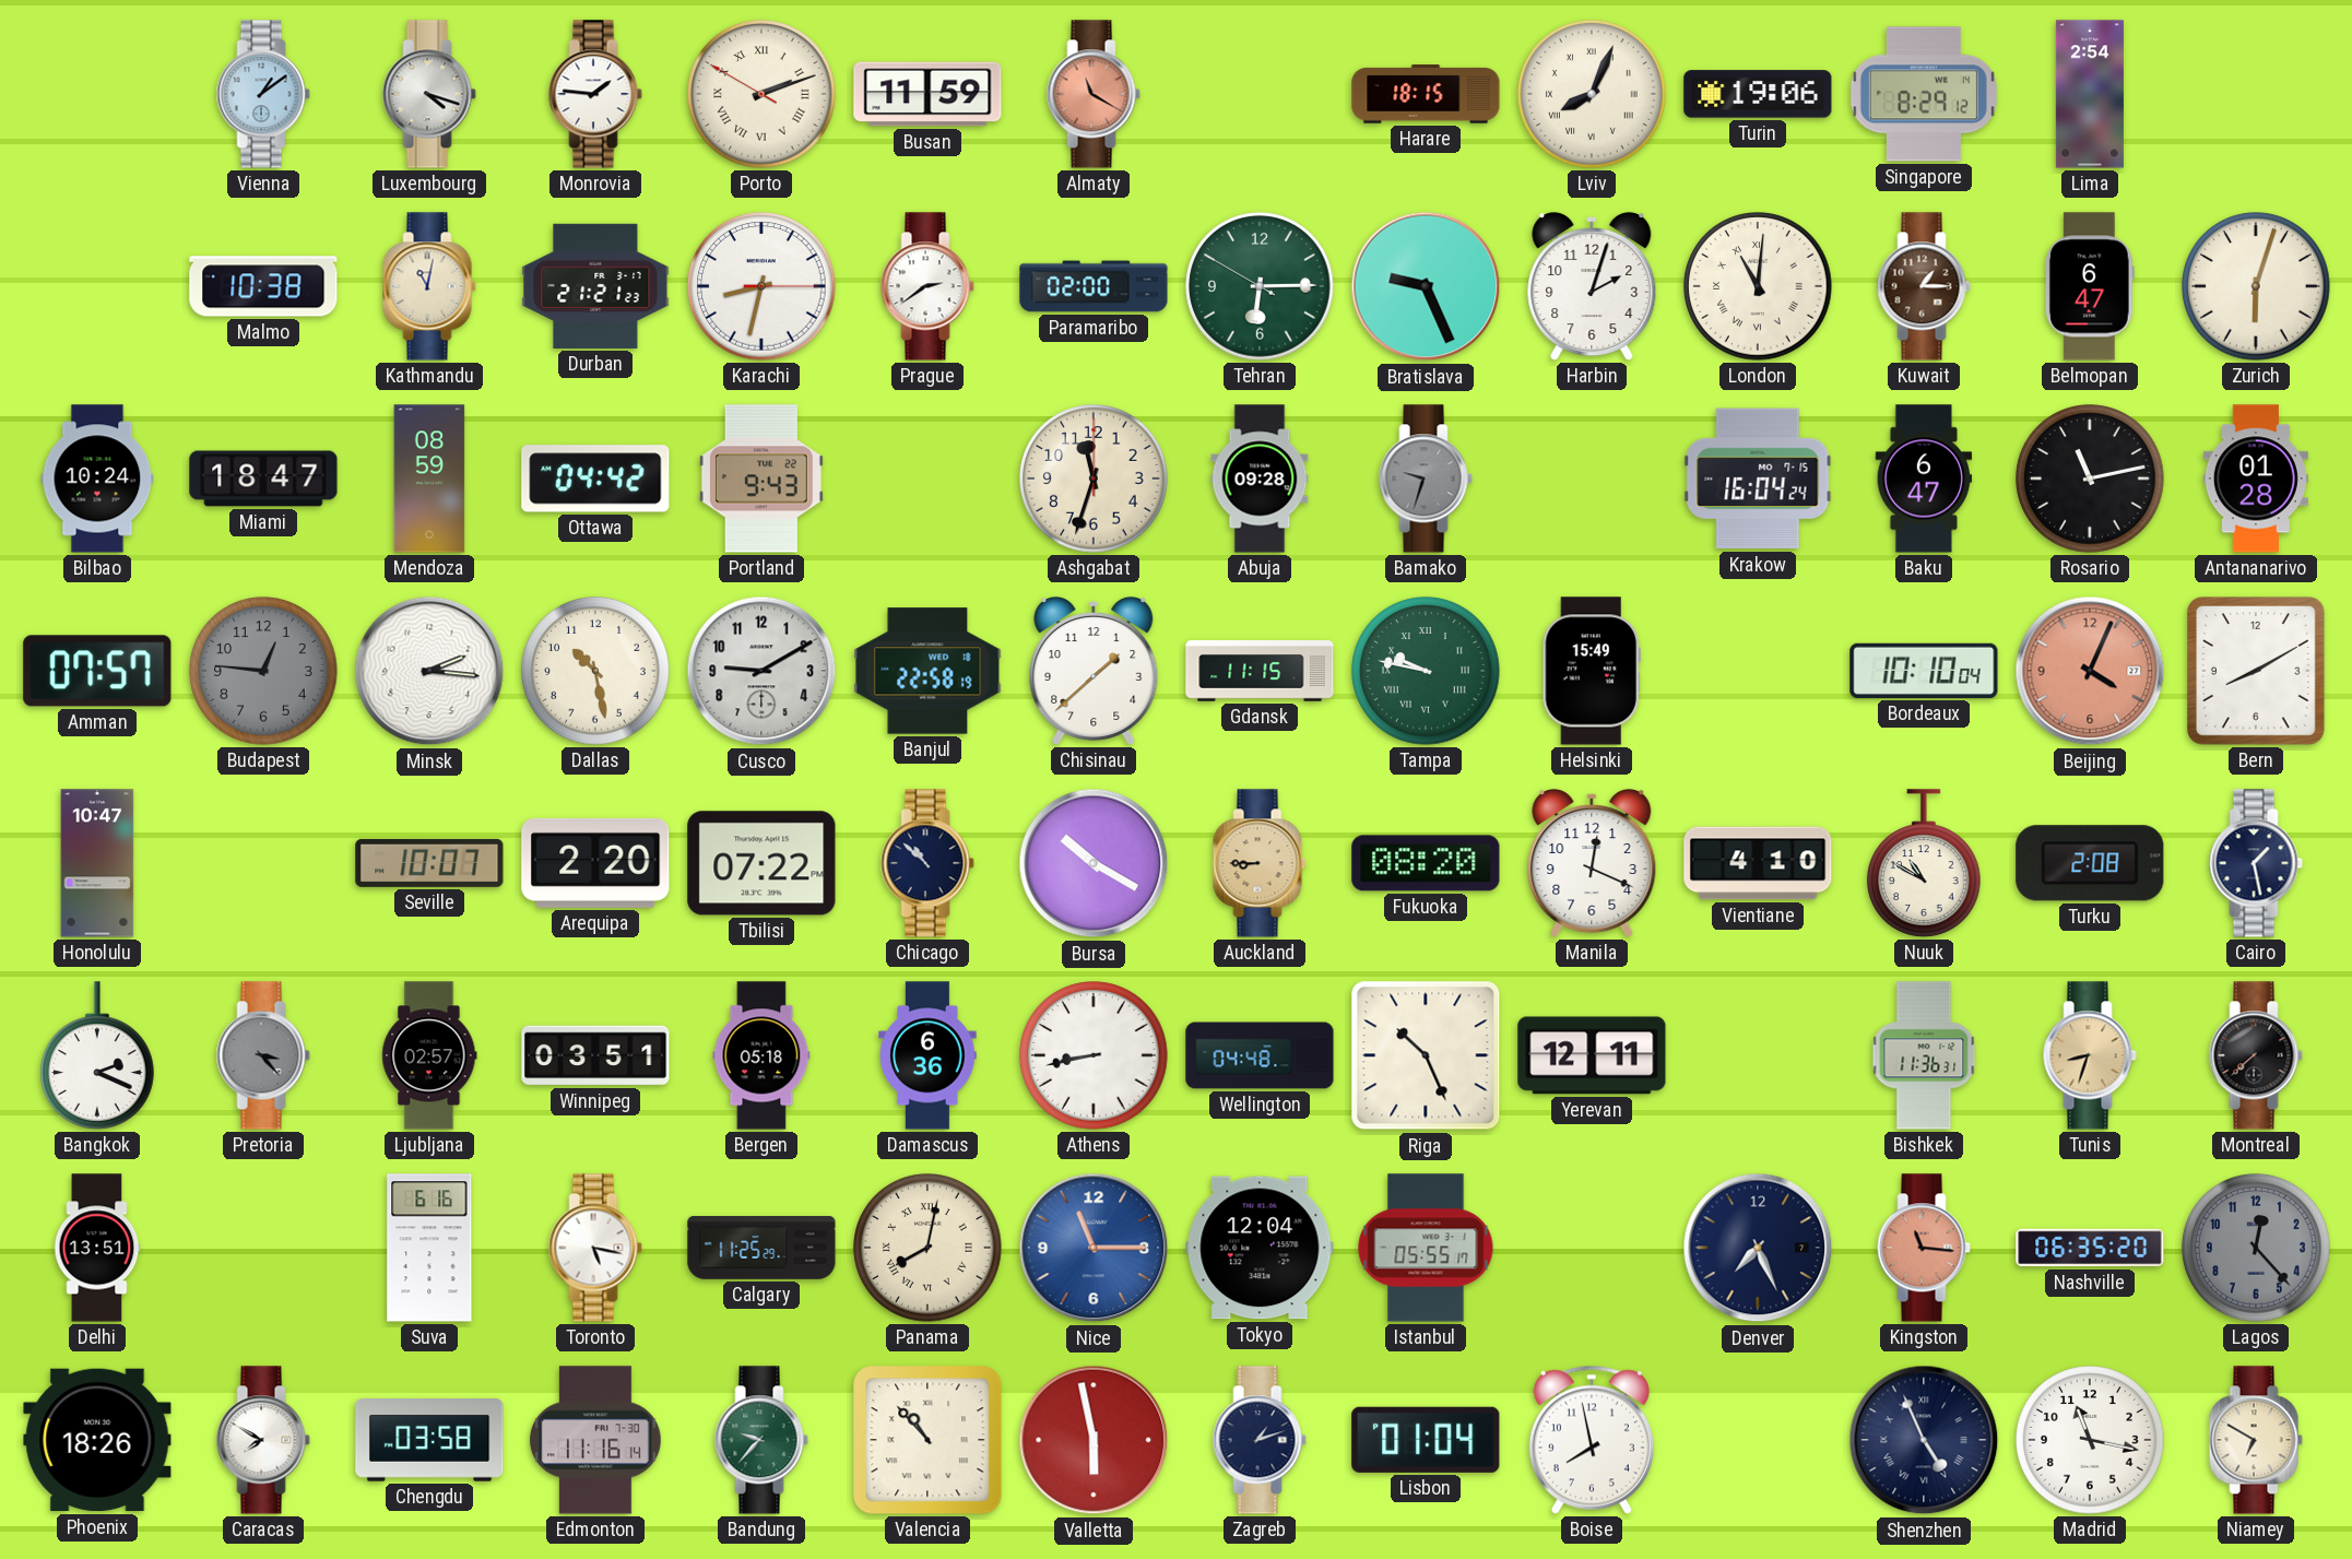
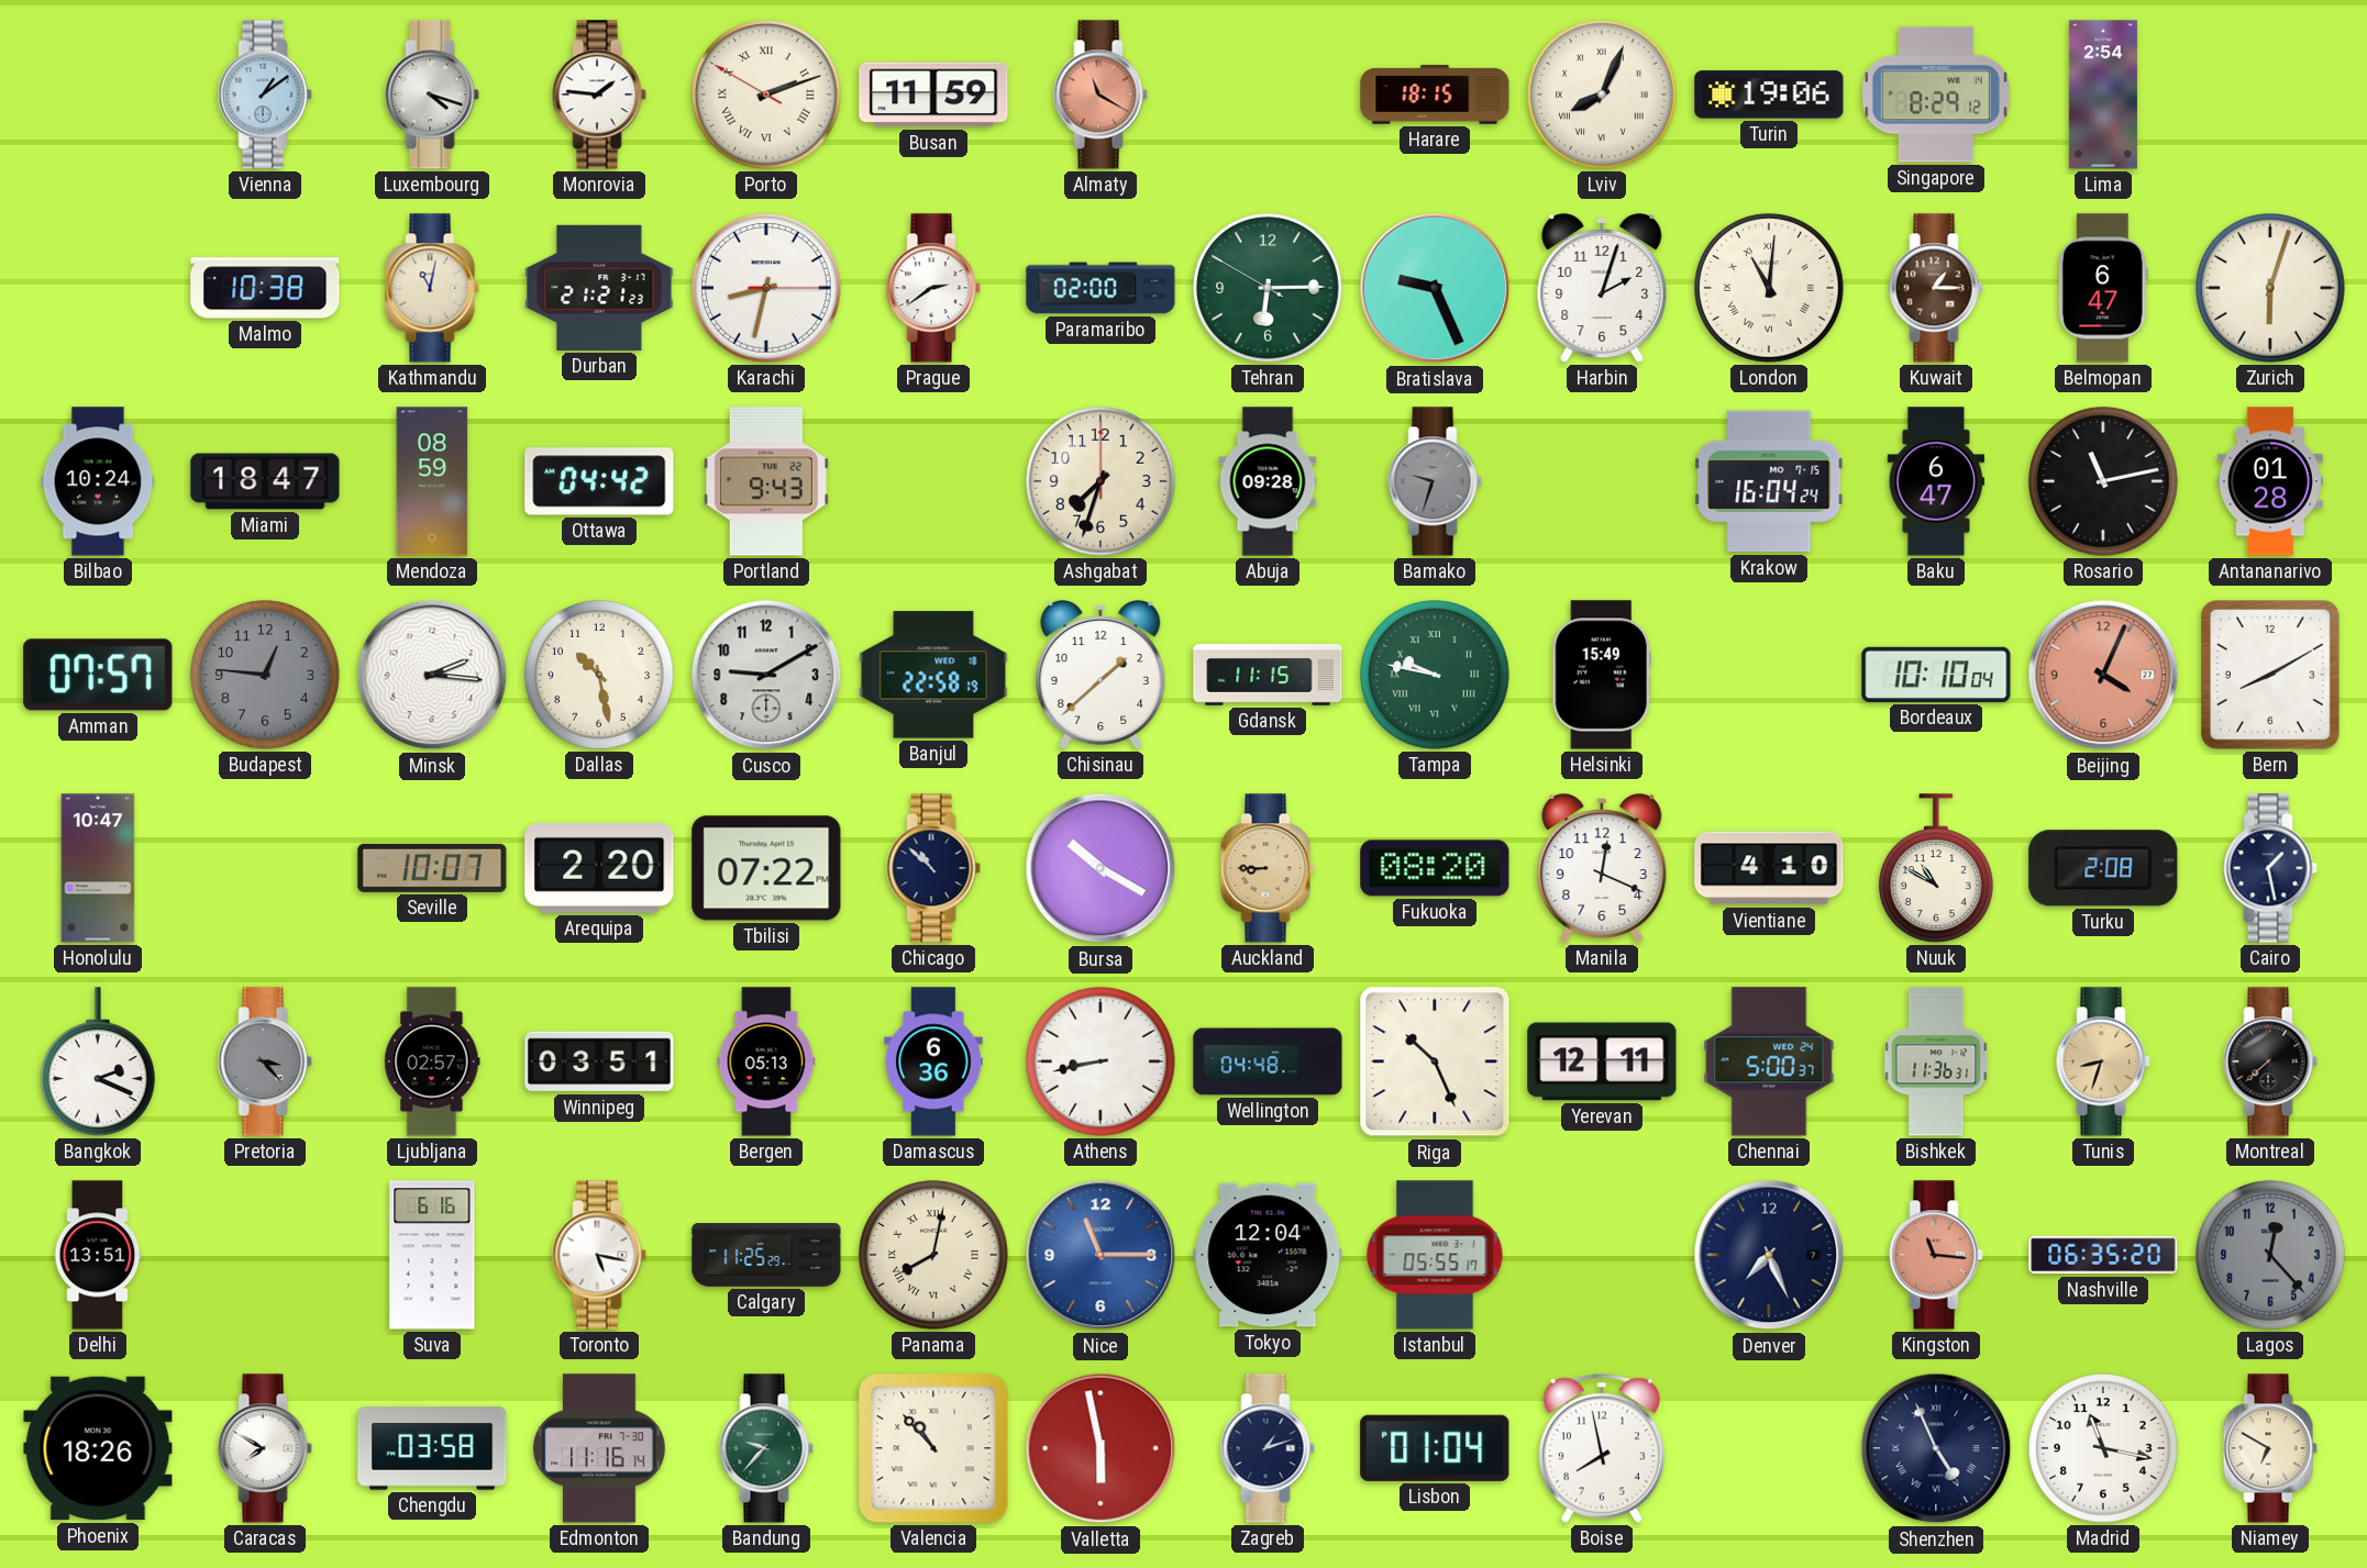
Ashgabat: 11:33 -> 7:33 (1100, 481)
Bergen: 05:18 -> 05:13 (766, 1061)
Chennai: none -> 5:00 (1769, 1061)
